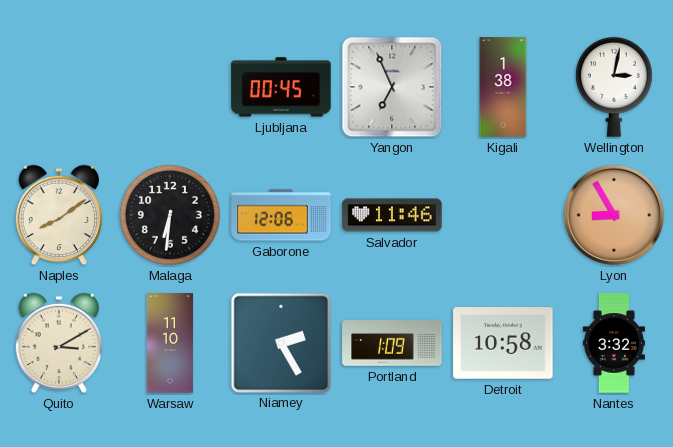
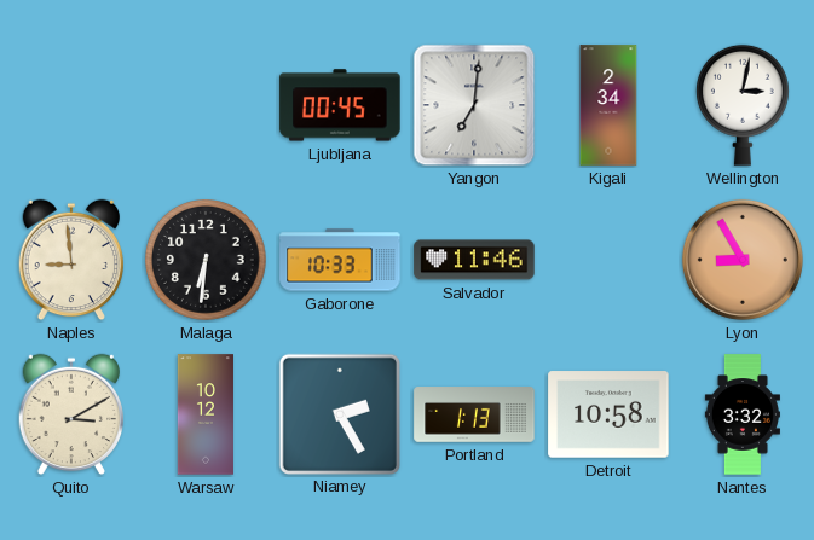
Yangon: 6:56 -> 7:01 (474, 105)
Kigali: 1:38 -> 2:34 (608, 105)
Naples: 8:09 -> 8:59 (71, 260)
Gaborone: 12:06 -> 10:33 (340, 260)
Warsaw: 11:10 -> 10:12 (206, 414)
Portland: 1:09 -> 1:13 (474, 414)
